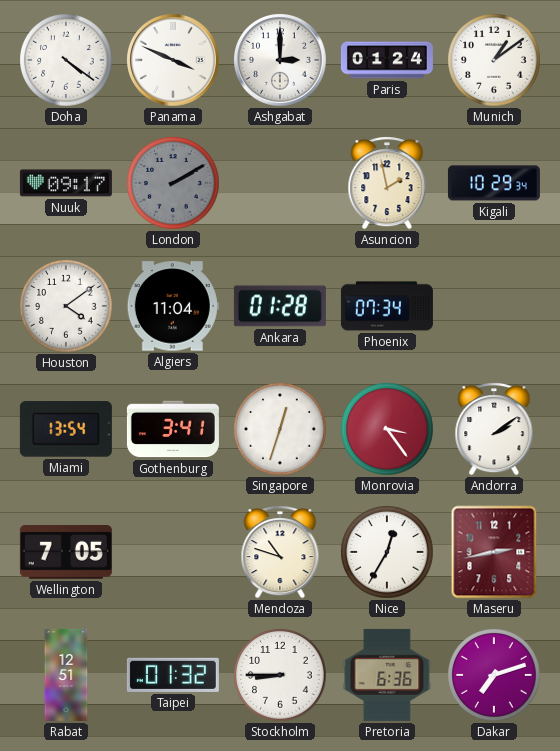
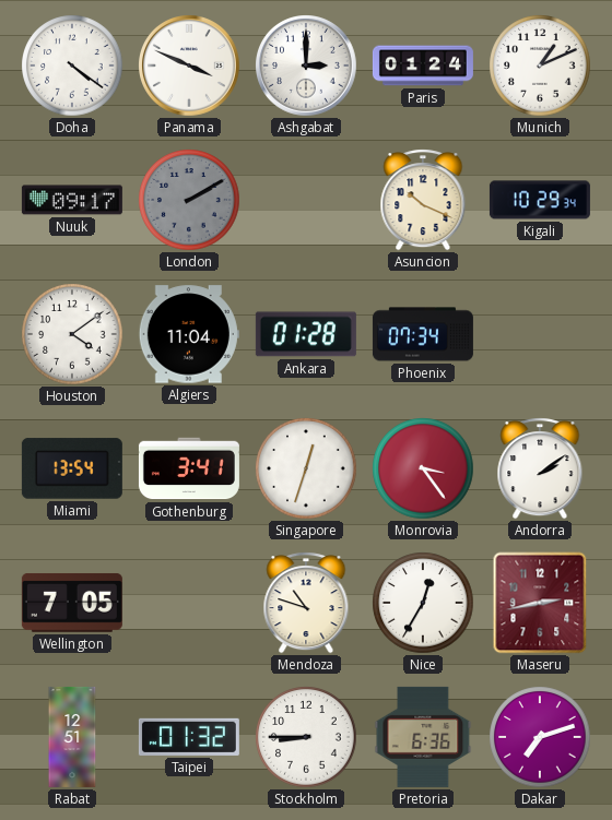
Munich: 1:09 -> 1:11 (540, 66)
Asuncion: 1:58 -> 10:19 (423, 200)
